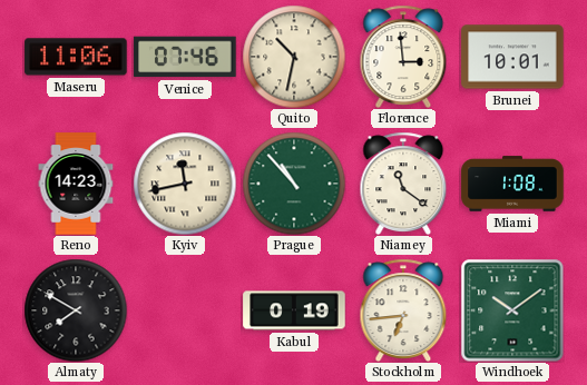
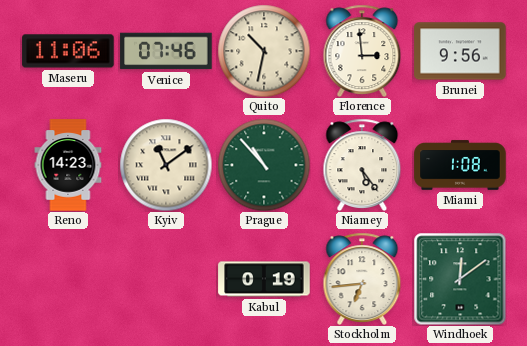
Brunei: 10:01 -> 9:56 (460, 51)
Kyiv: 11:43 -> 11:09 (166, 165)
Niamey: 11:21 -> 5:24 (362, 164)
Almaty: 7:50 -> none (76, 310)
Windhoek: 10:09 -> 12:09 (460, 279)
